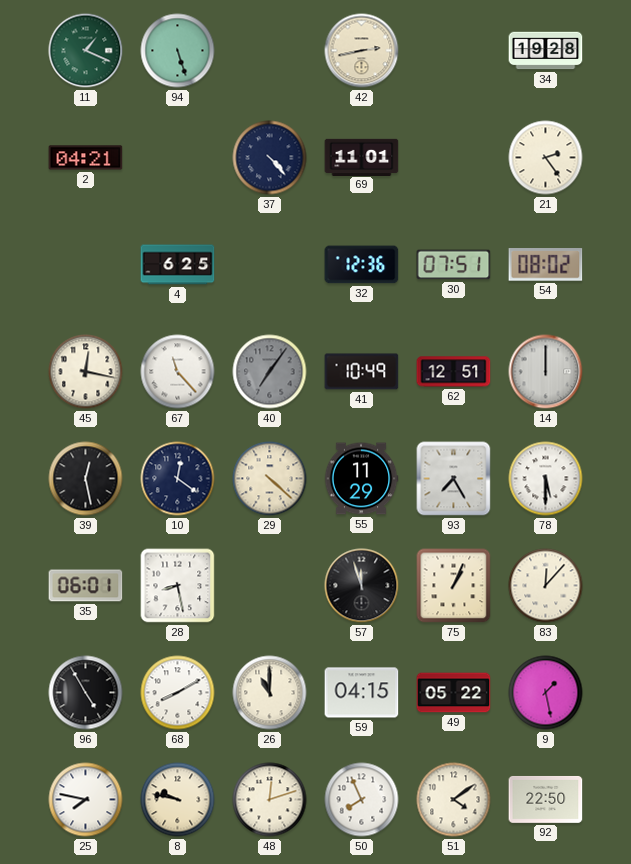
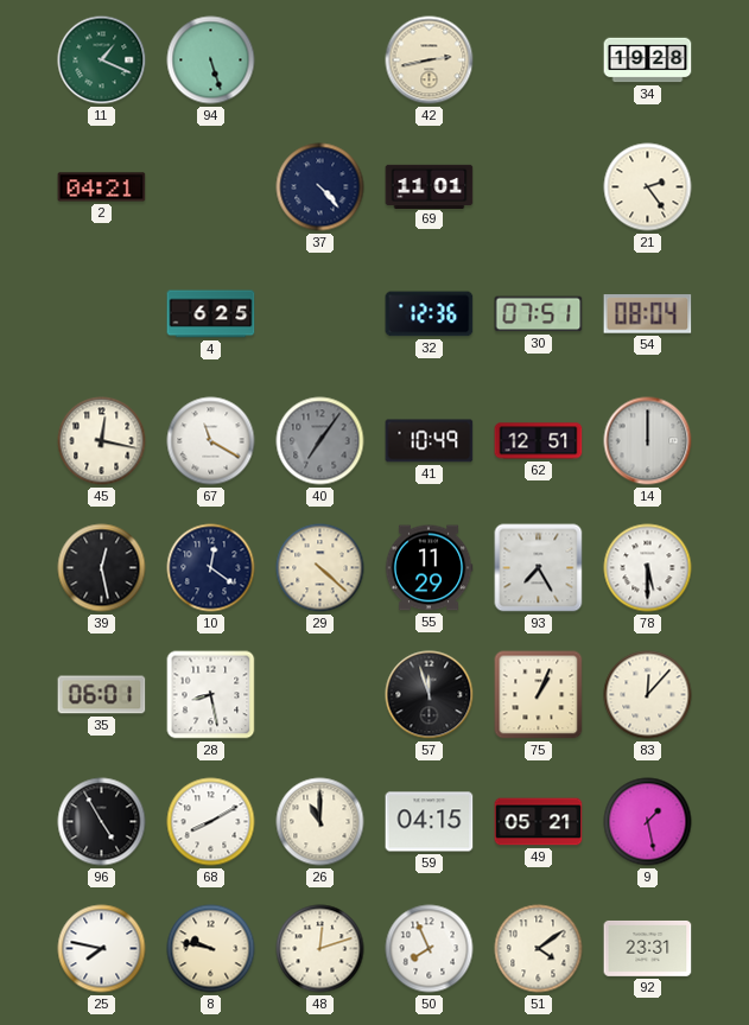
54: 08:02 -> 08:04 (648, 314)
67: 11:23 -> 11:20 (211, 441)
49: 05:22 -> 05:21 (539, 822)
92: 22:50 -> 23:31 (648, 948)
